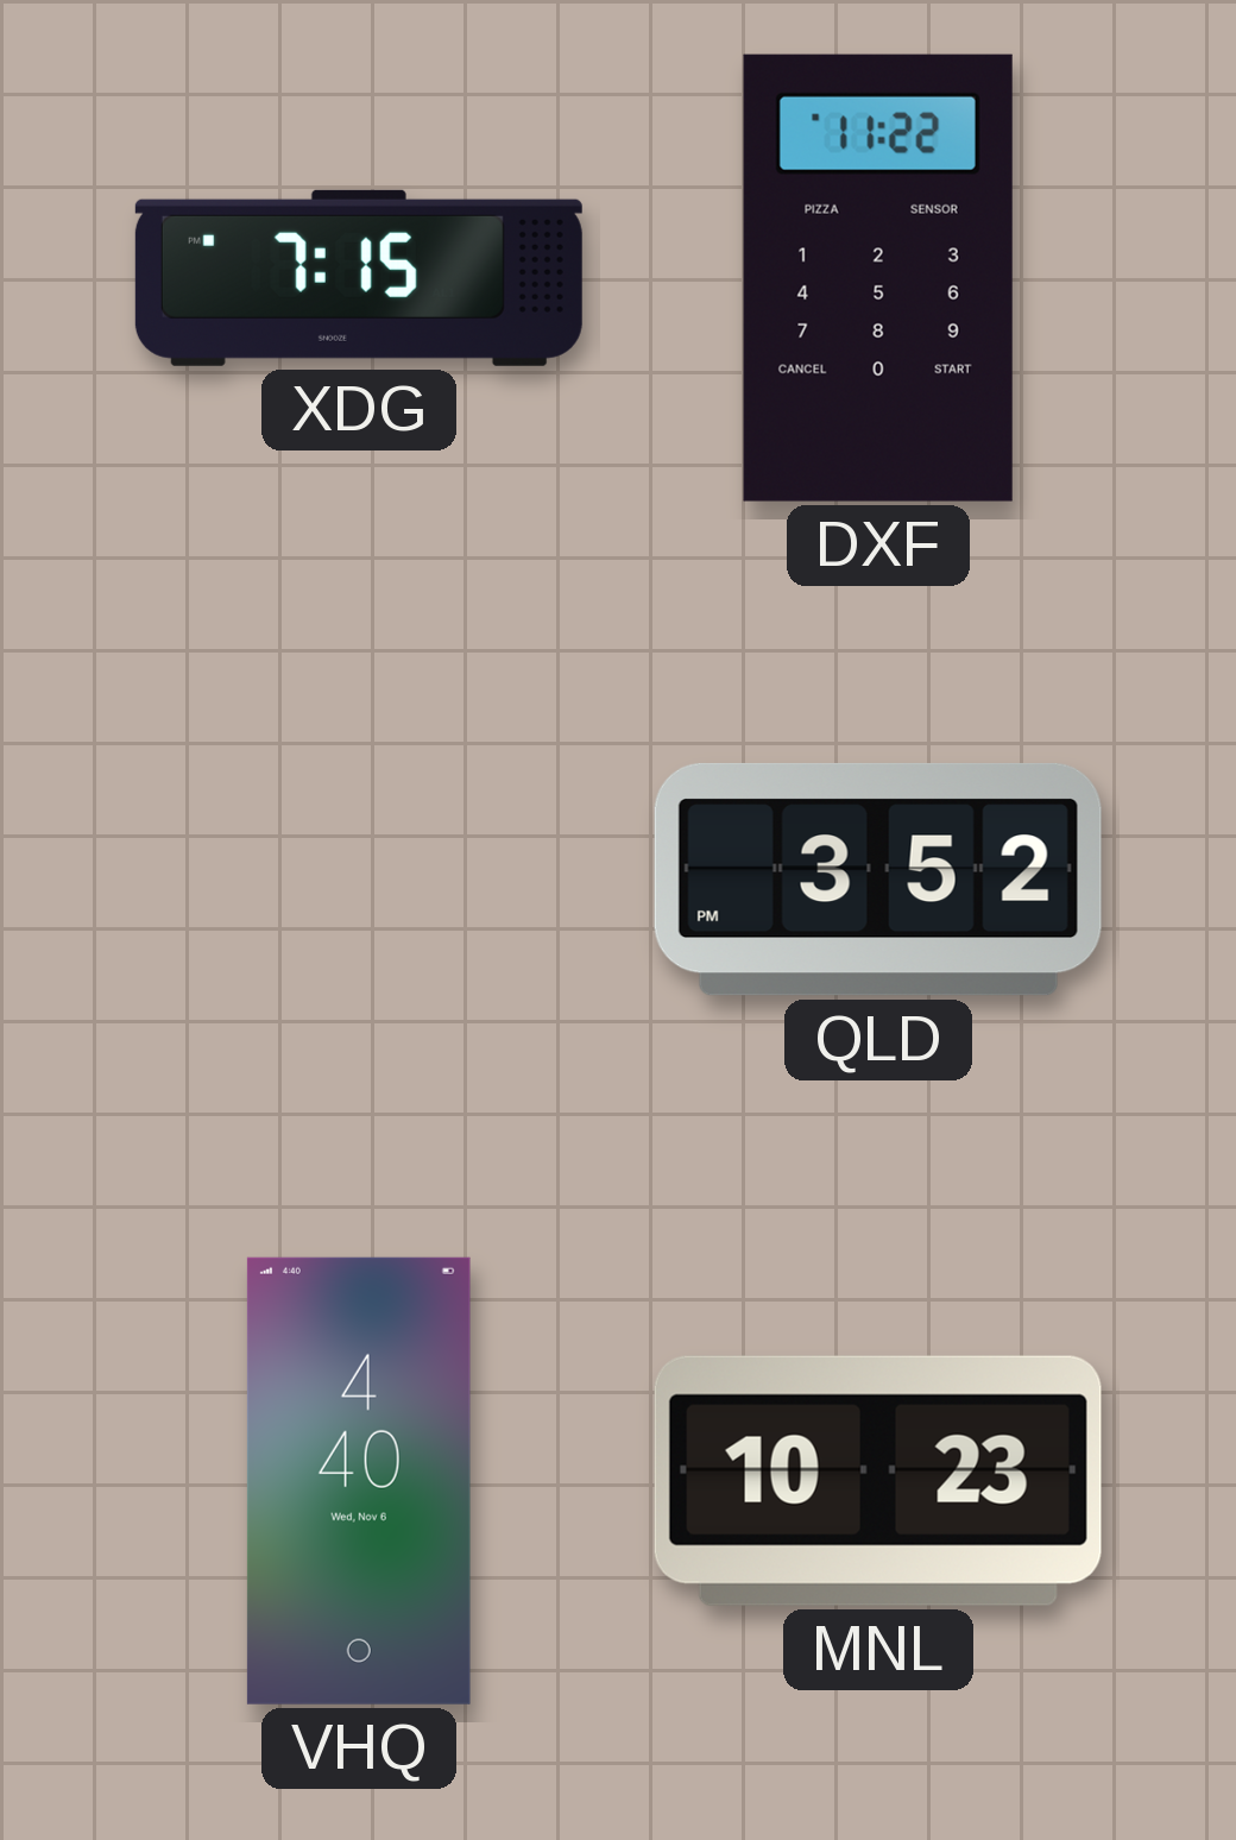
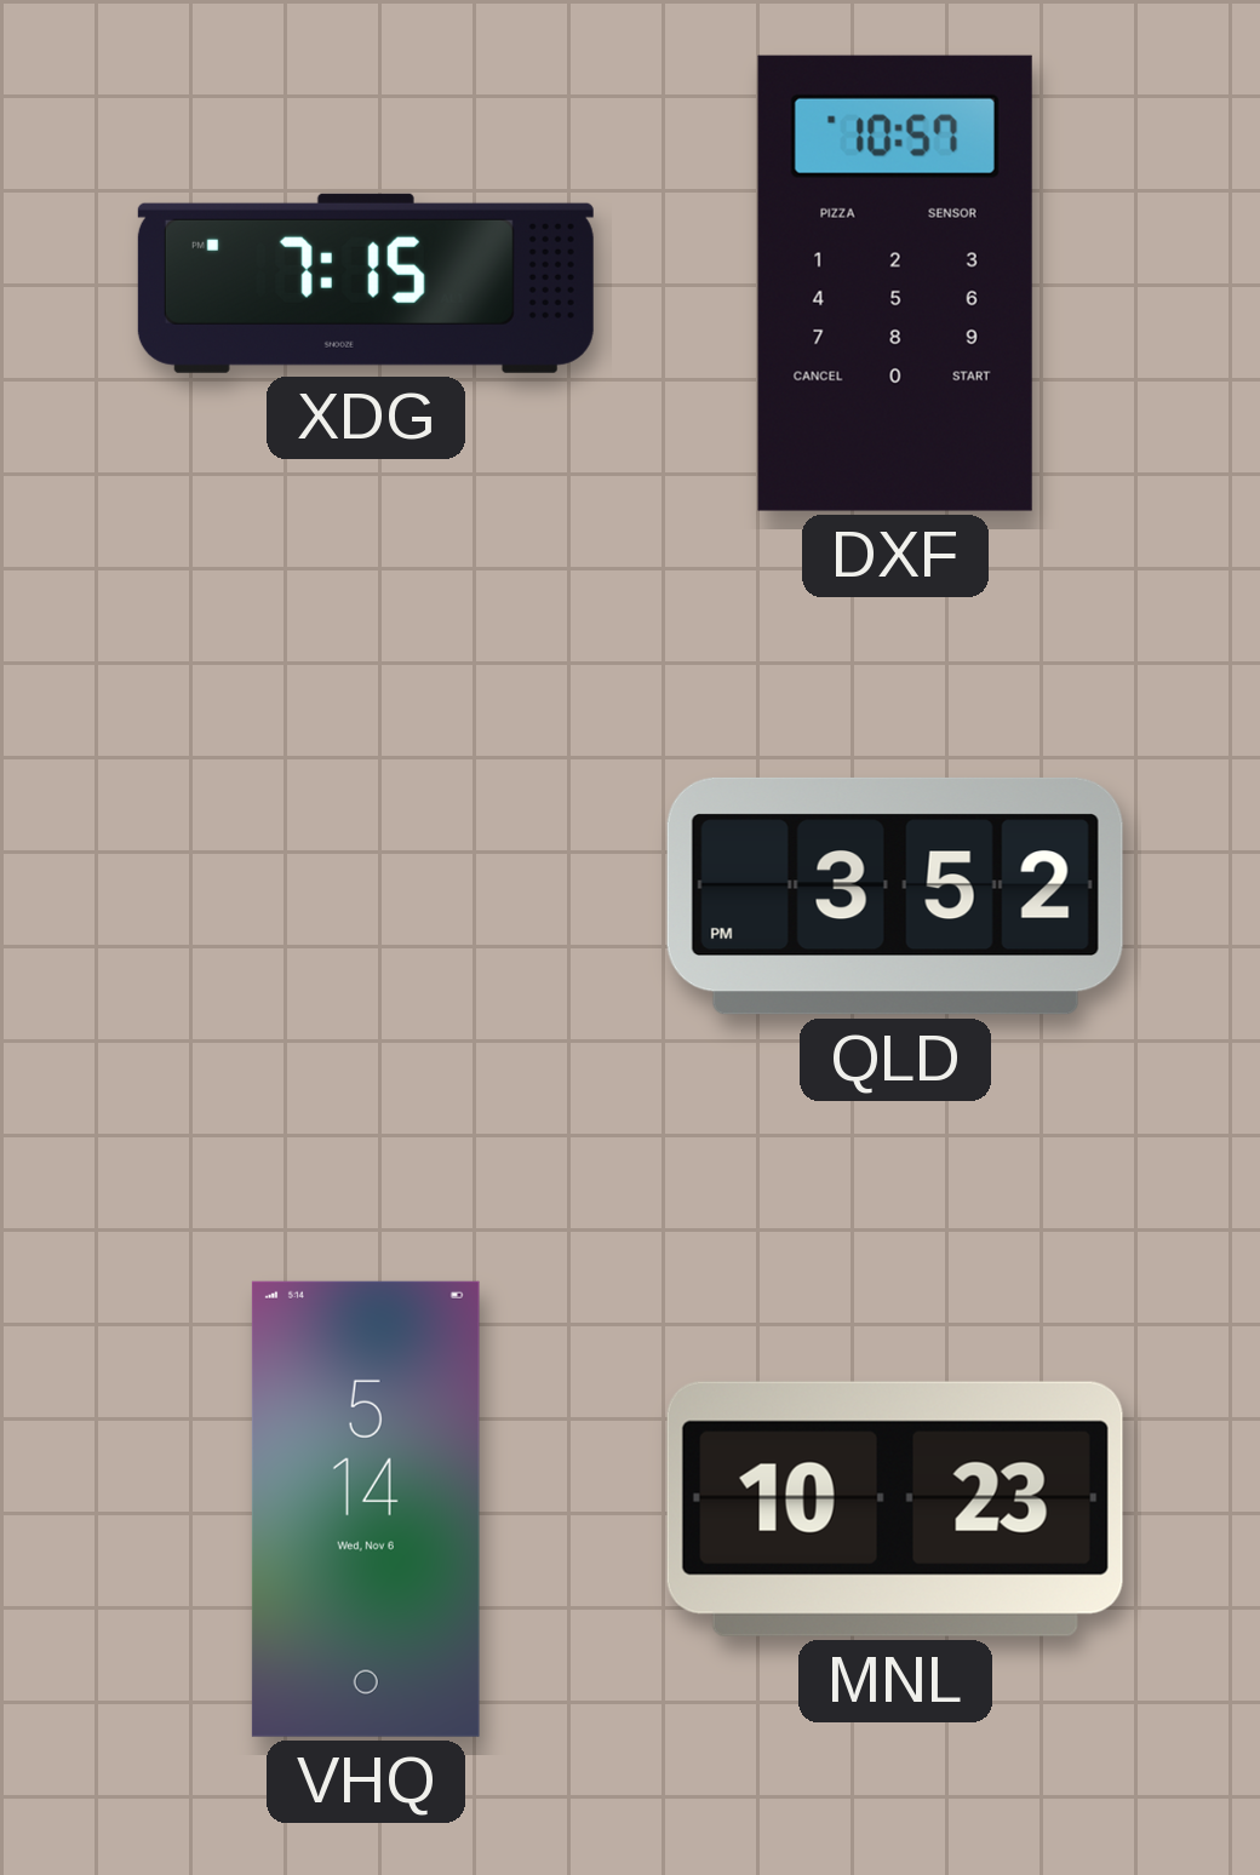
DXF: 11:22 -> 10:57 (895, 283)
VHQ: 4:40 -> 5:14 (366, 1509)
